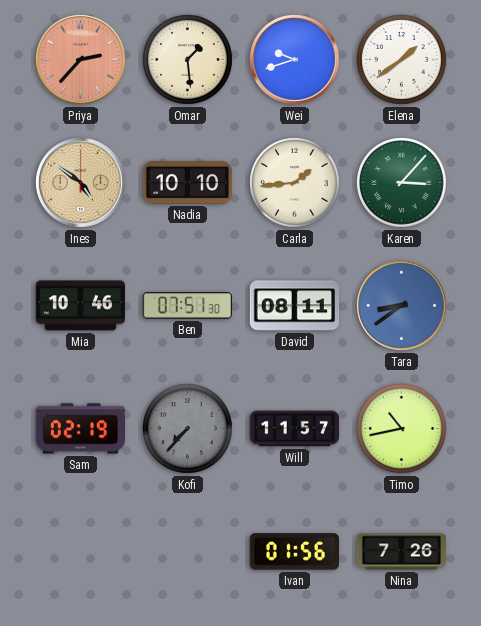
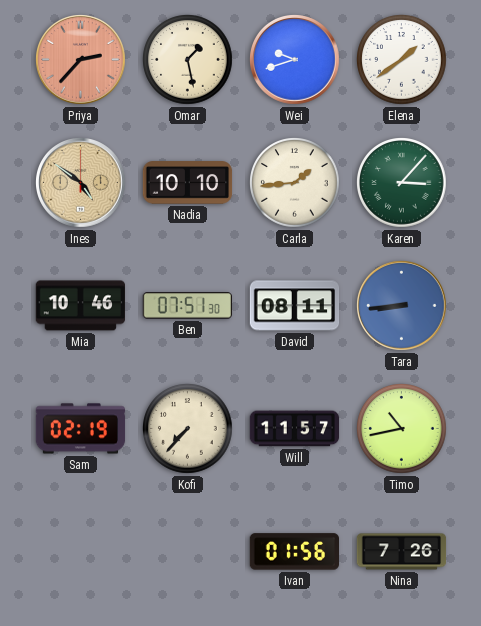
Omar: 1:29 -> 1:28 (188, 60)
Tara: 8:39 -> 8:44 (402, 306)
Kofi dial: grey -> cream (188, 429)
